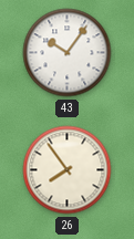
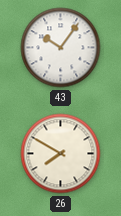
26: 7:54 -> 7:50 (61, 154)
